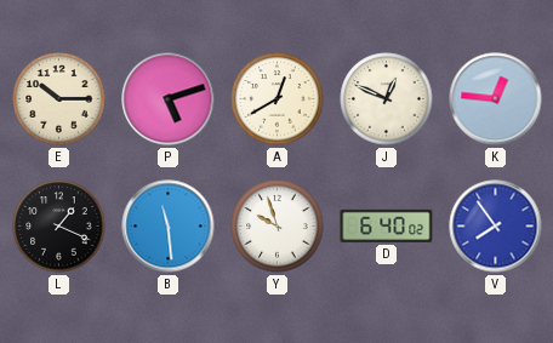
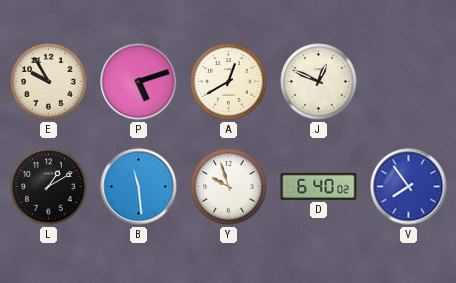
E: 10:15 -> 9:55 (49, 82)
K: 12:46 -> none (496, 99)
L: 1:19 -> 1:10 (49, 187)
